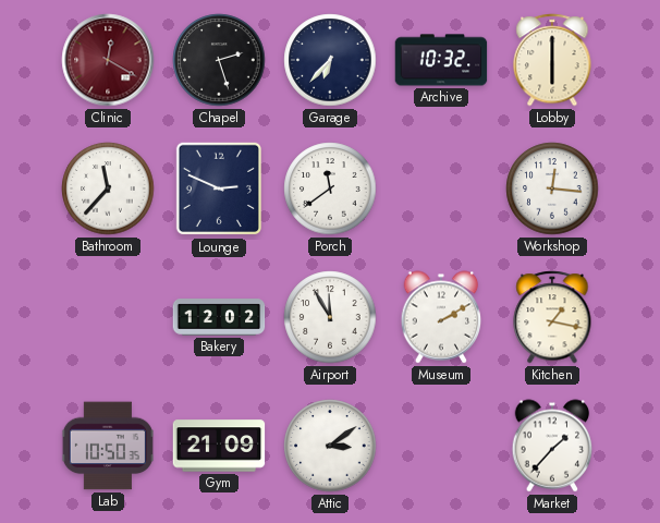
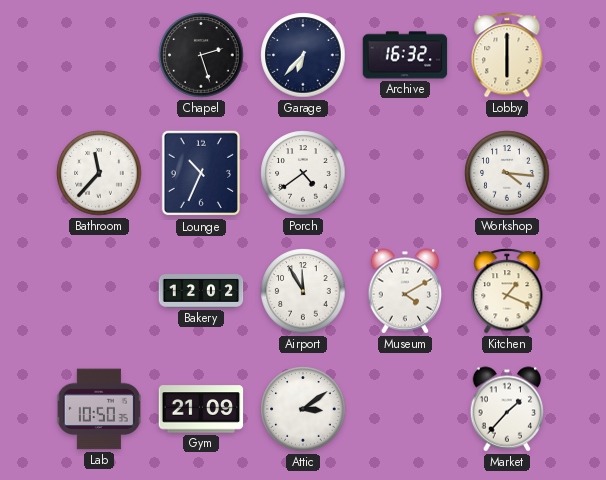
Clinic: 12:20 -> none (108, 60)
Archive: 10:32 -> 16:32 (405, 55)
Lounge: 2:49 -> 10:34 (201, 173)
Porch: 11:39 -> 4:39 (303, 173)
Workshop: 12:16 -> 4:16 (507, 173)
Museum: 2:10 -> 4:10 (405, 291)
Kitchen: 1:17 -> 1:19 (507, 291)
